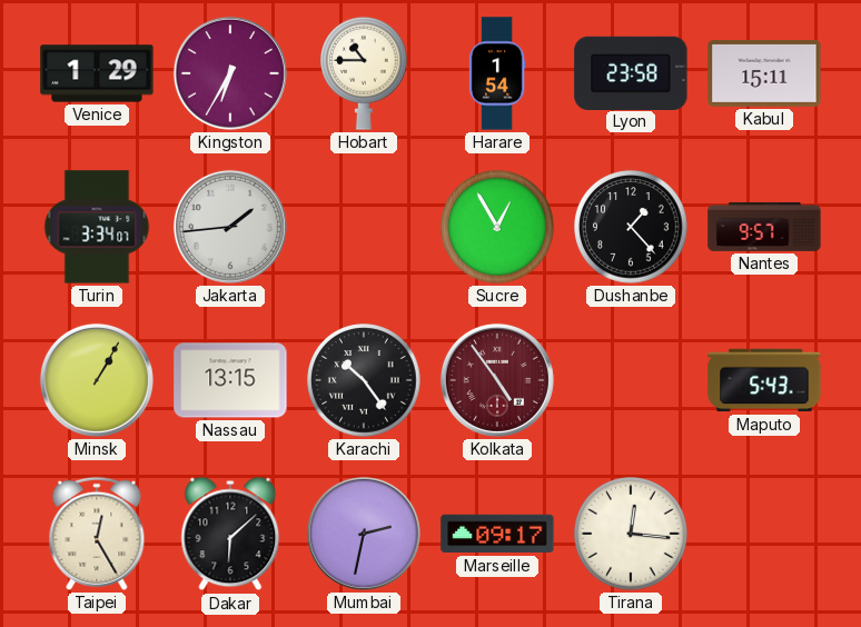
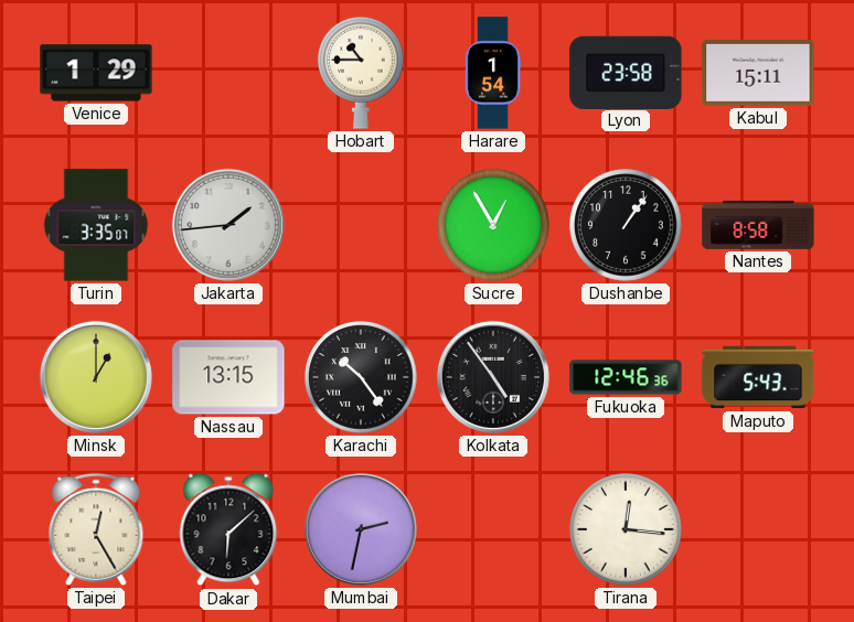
Kingston: 6:35 -> none (230, 73)
Turin: 3:34 -> 3:35 (96, 225)
Dushanbe: 1:23 -> 1:06 (626, 225)
Nantes: 9:57 -> 8:58 (758, 225)
Minsk: 1:05 -> 1:00 (96, 377)
Kolkata dial: burgundy -> black (493, 377)
Fukuoka: none -> 12:46 (626, 377)
Marseille: 09:17 -> none (497, 534)
